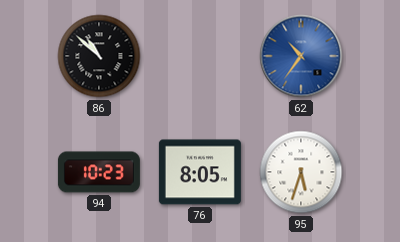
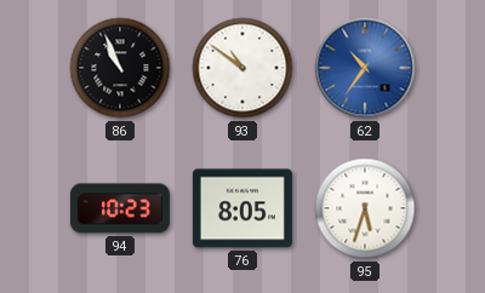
86: 10:52 -> 10:56 (120, 68)
93: none -> 10:51 (242, 68)
